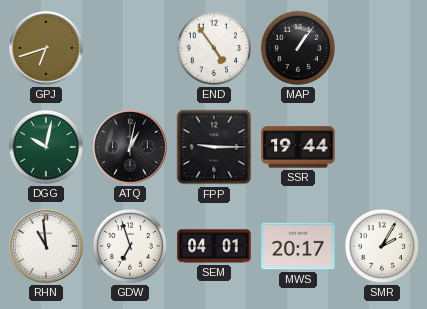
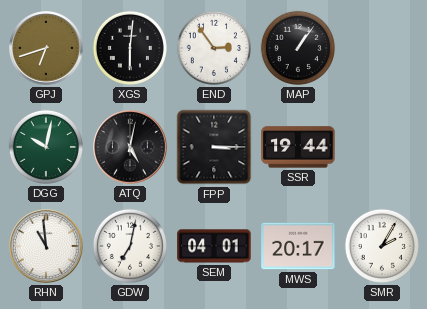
XGS: none -> 6:01 (130, 48)
END: 4:54 -> 2:54 (214, 48)
ATQ: 1:02 -> 5:02 (130, 147)
FPP: 9:15 -> 3:15 (214, 147)
GDW: 6:57 -> 7:02 (130, 246)
